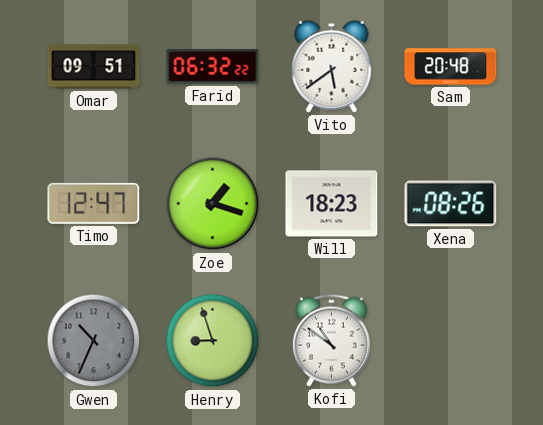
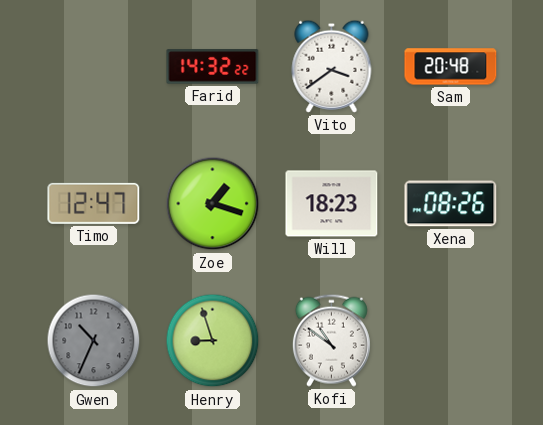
Omar: 09:51 -> none (94, 67)
Farid: 06:32 -> 14:32 (213, 67)
Vito: 5:39 -> 3:39 (332, 66)
